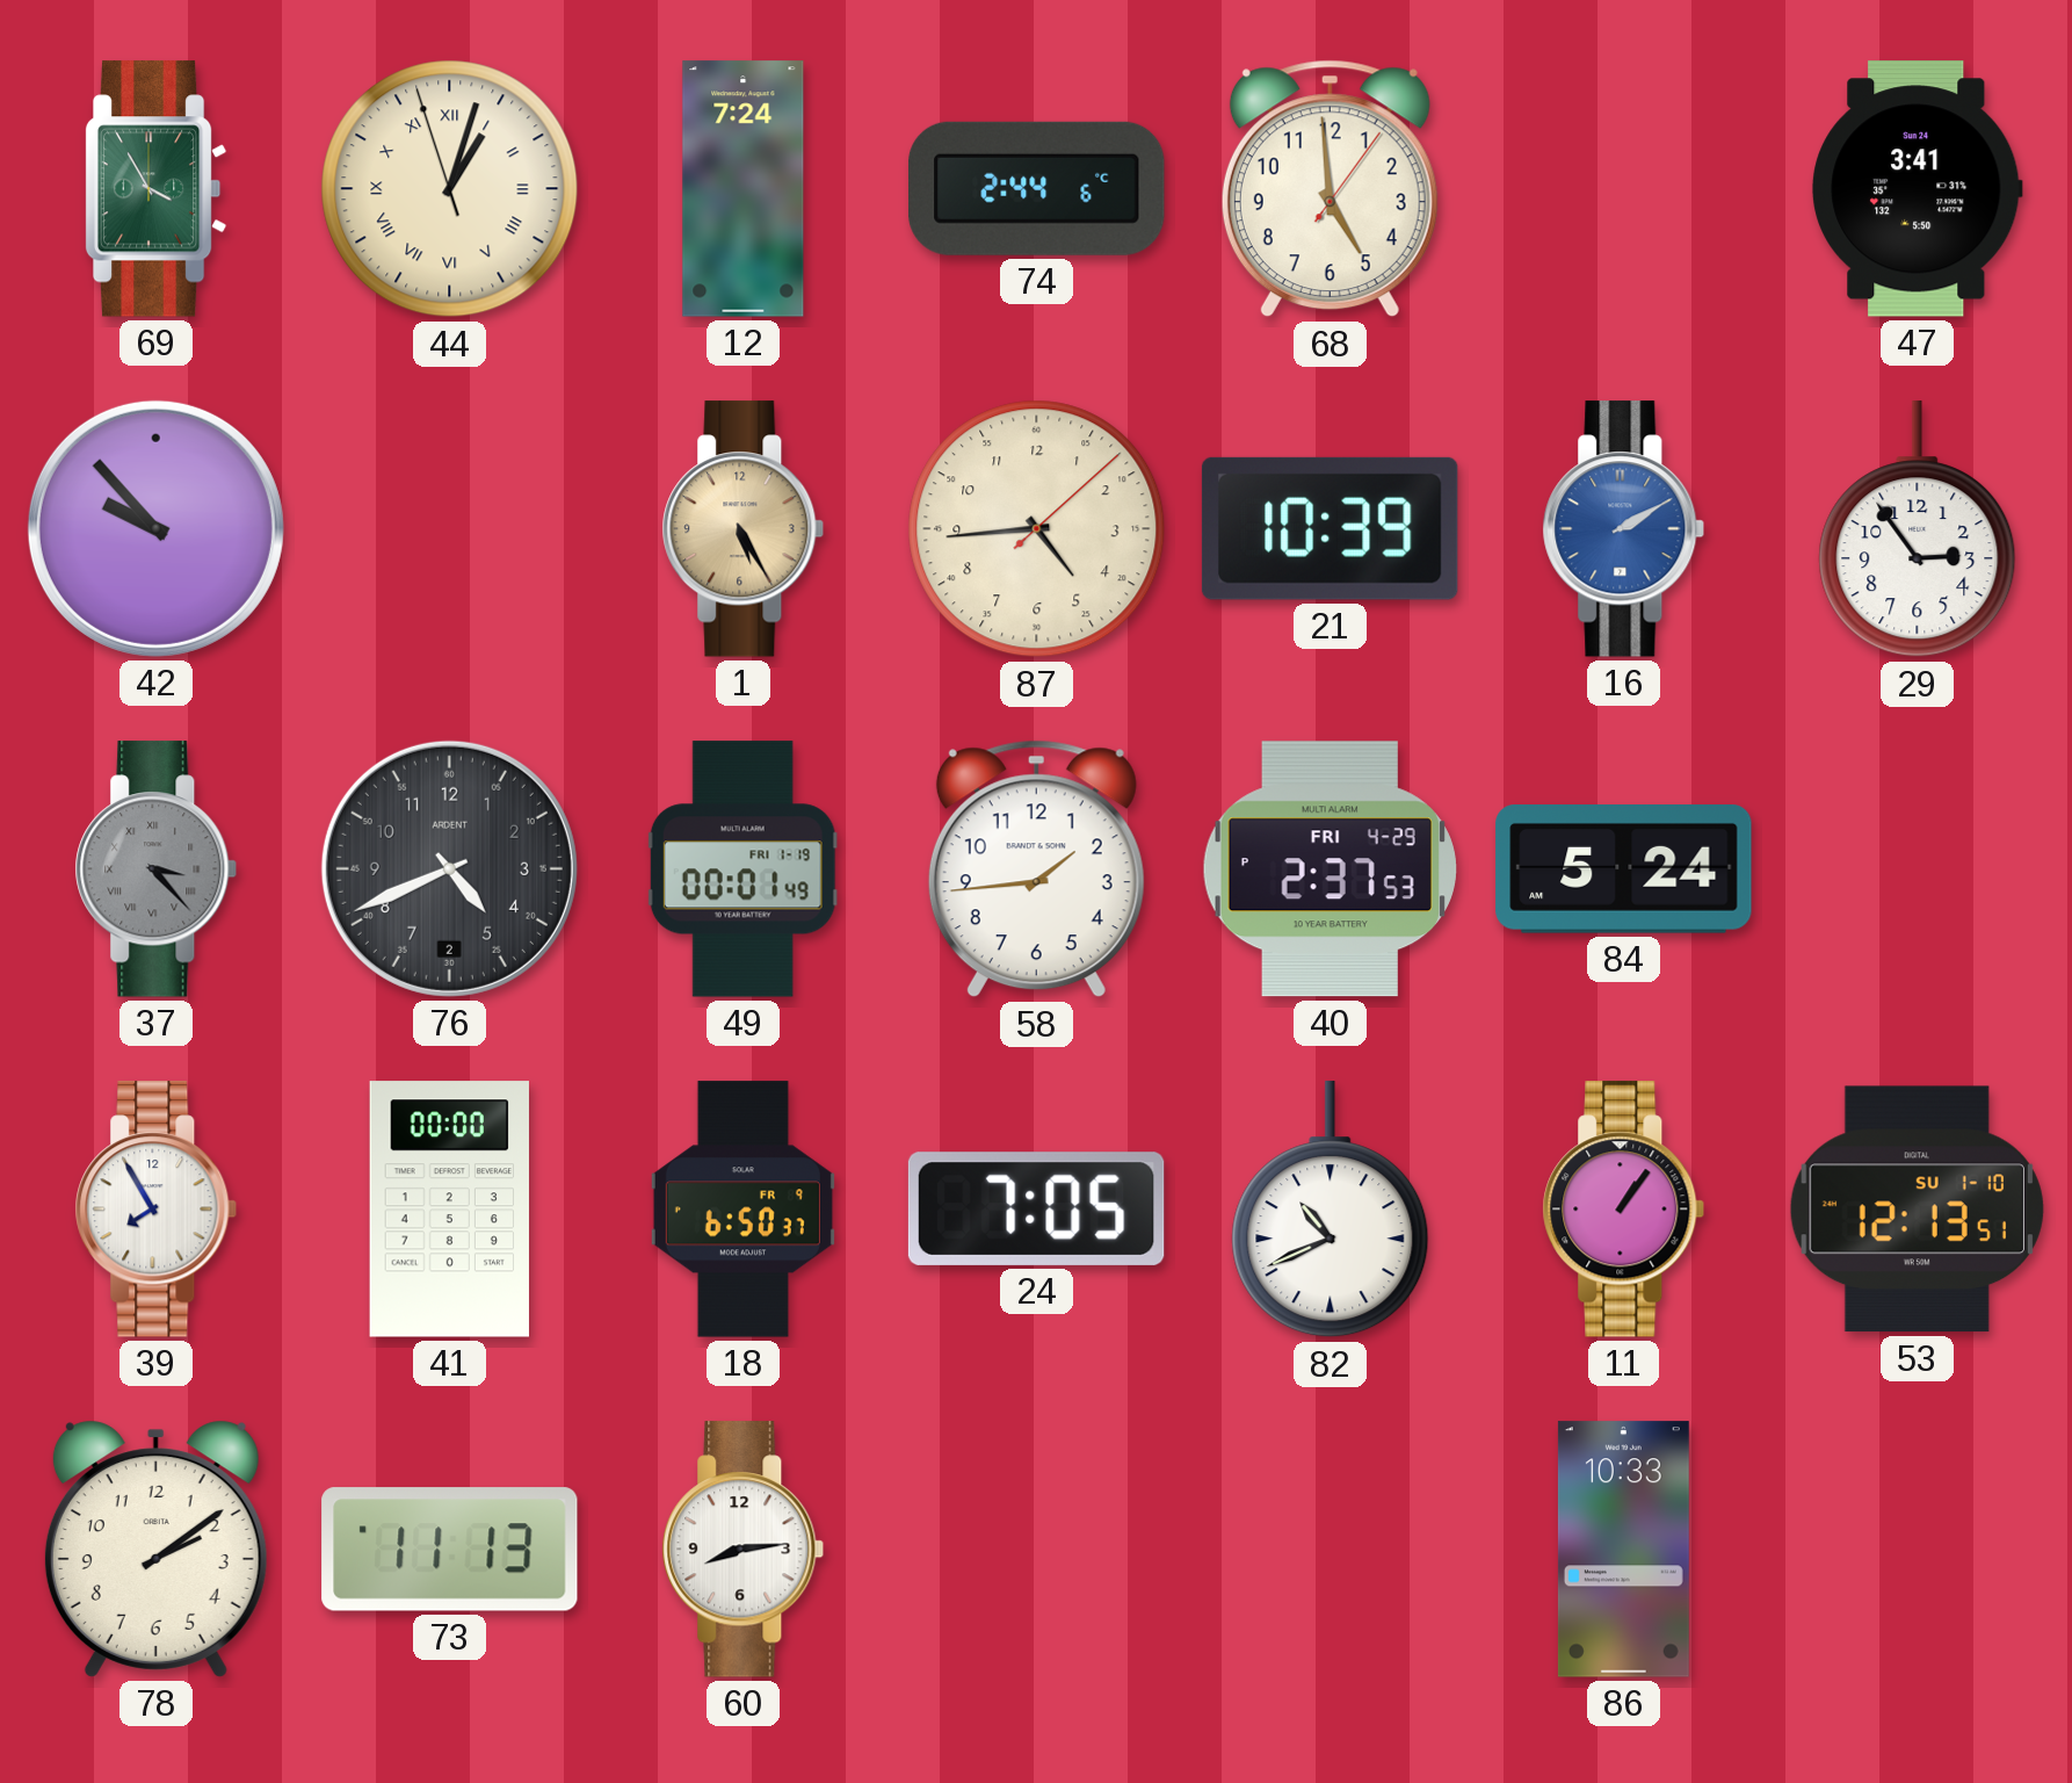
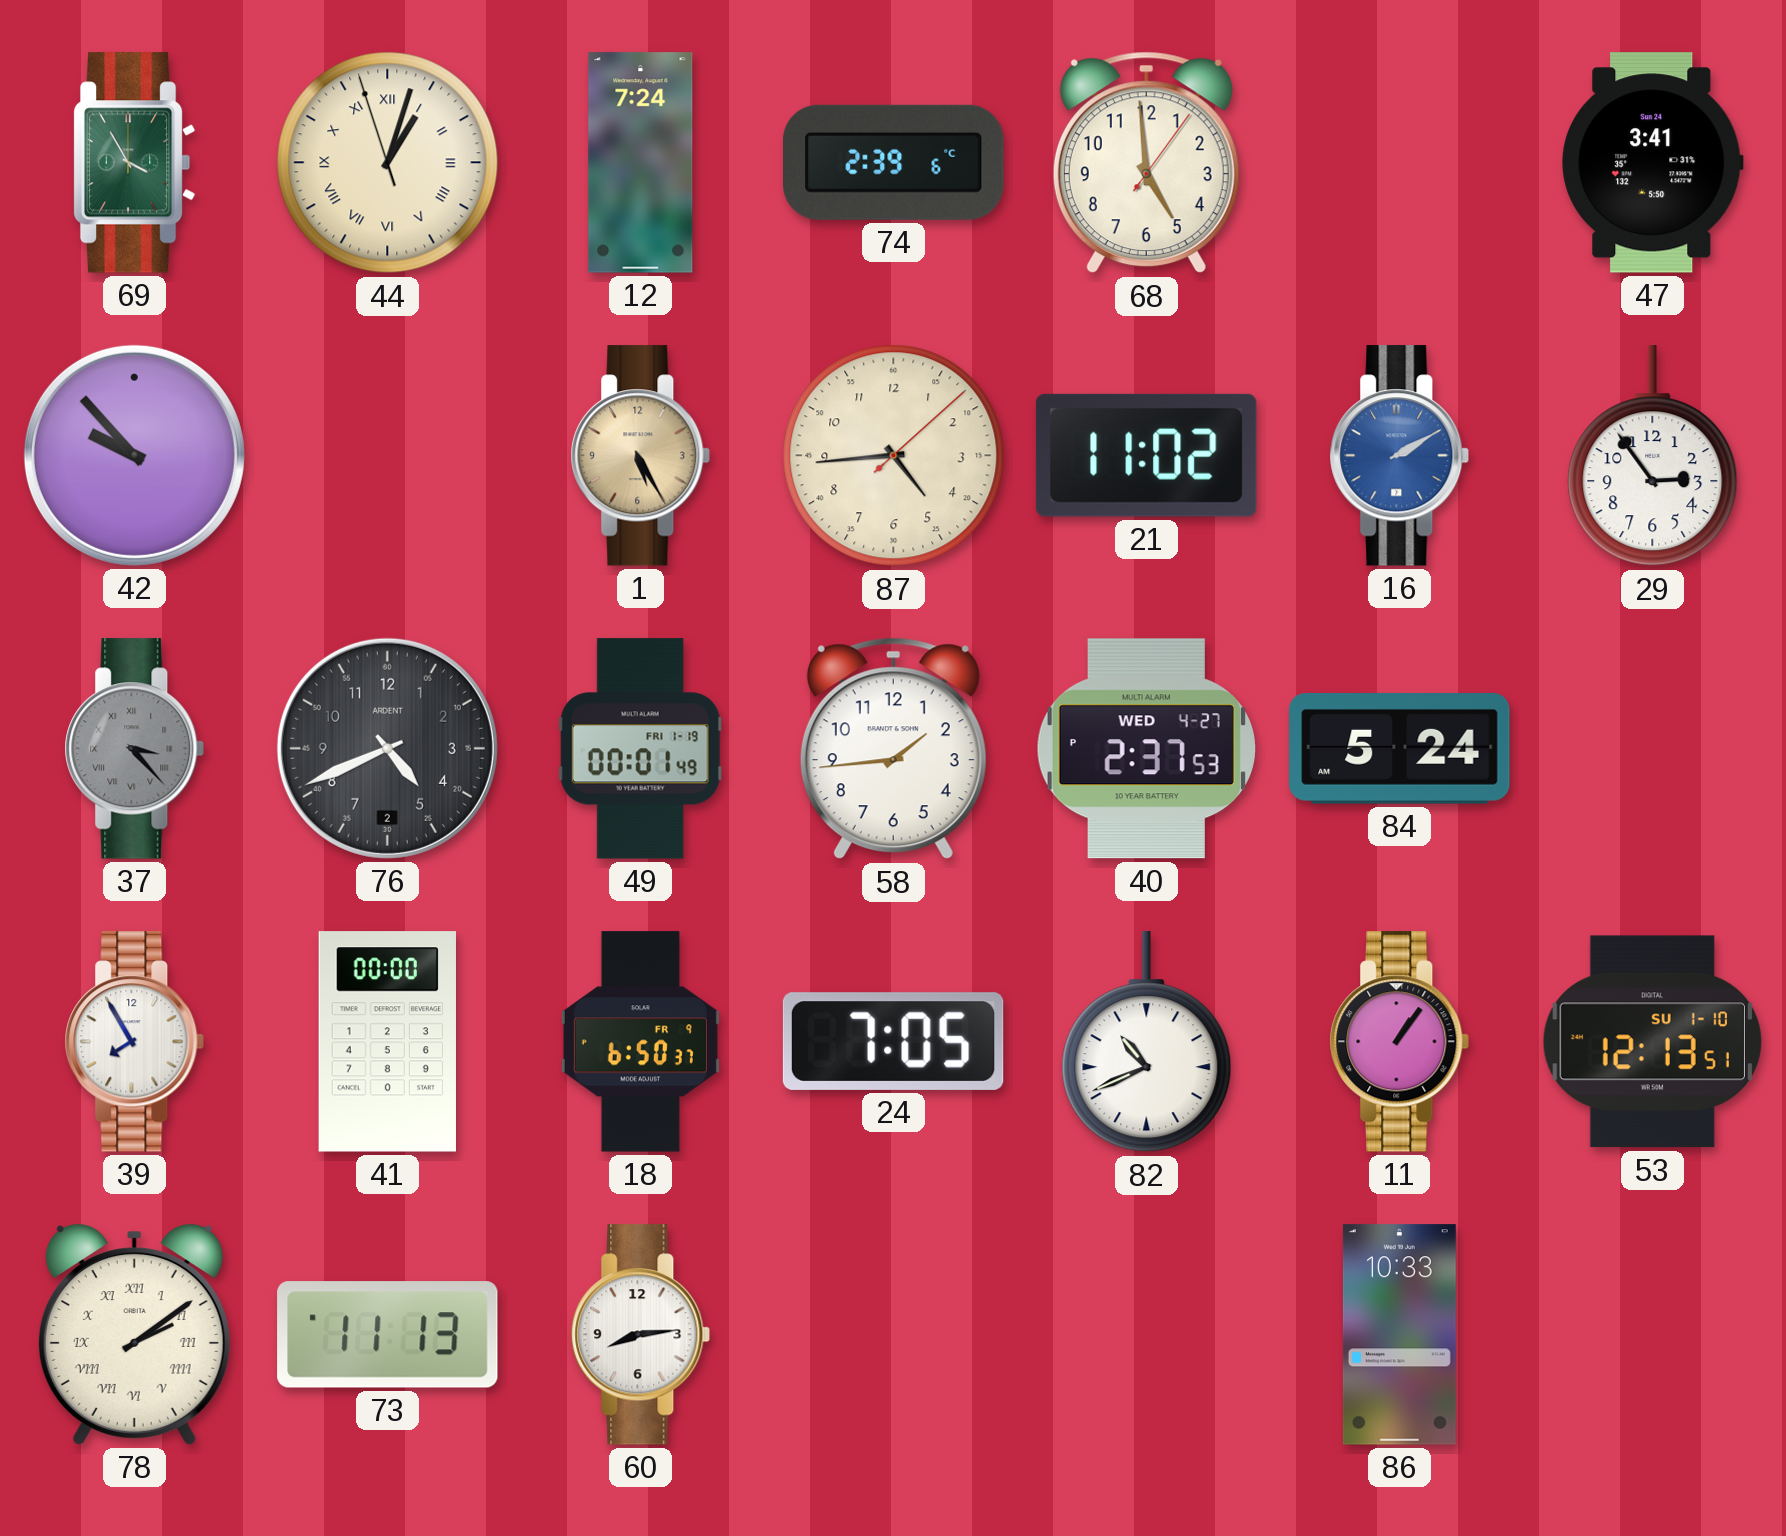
74: 2:44 -> 2:39 (894, 162)
21: 10:39 -> 11:02 (1146, 455)
40 date: FRI 4-29 -> WED 4-27 (1146, 749)
78 numerals: Arabic -> Roman (134, 1334)
